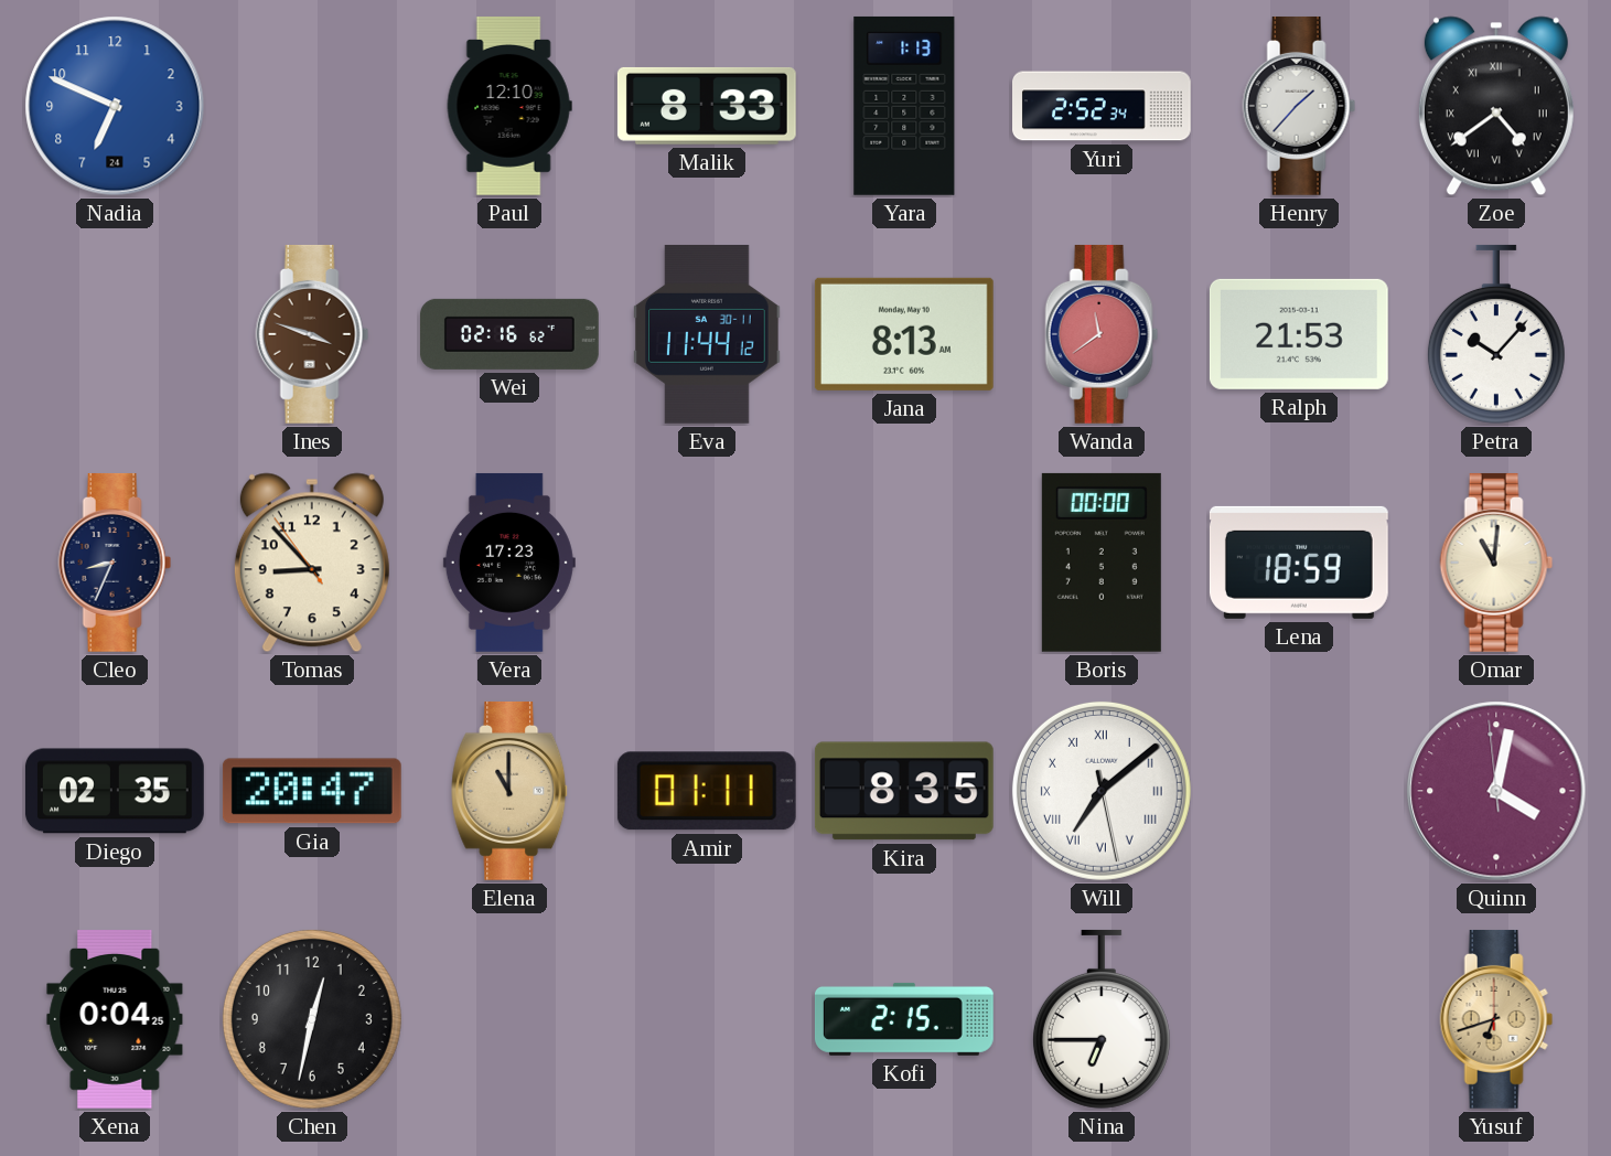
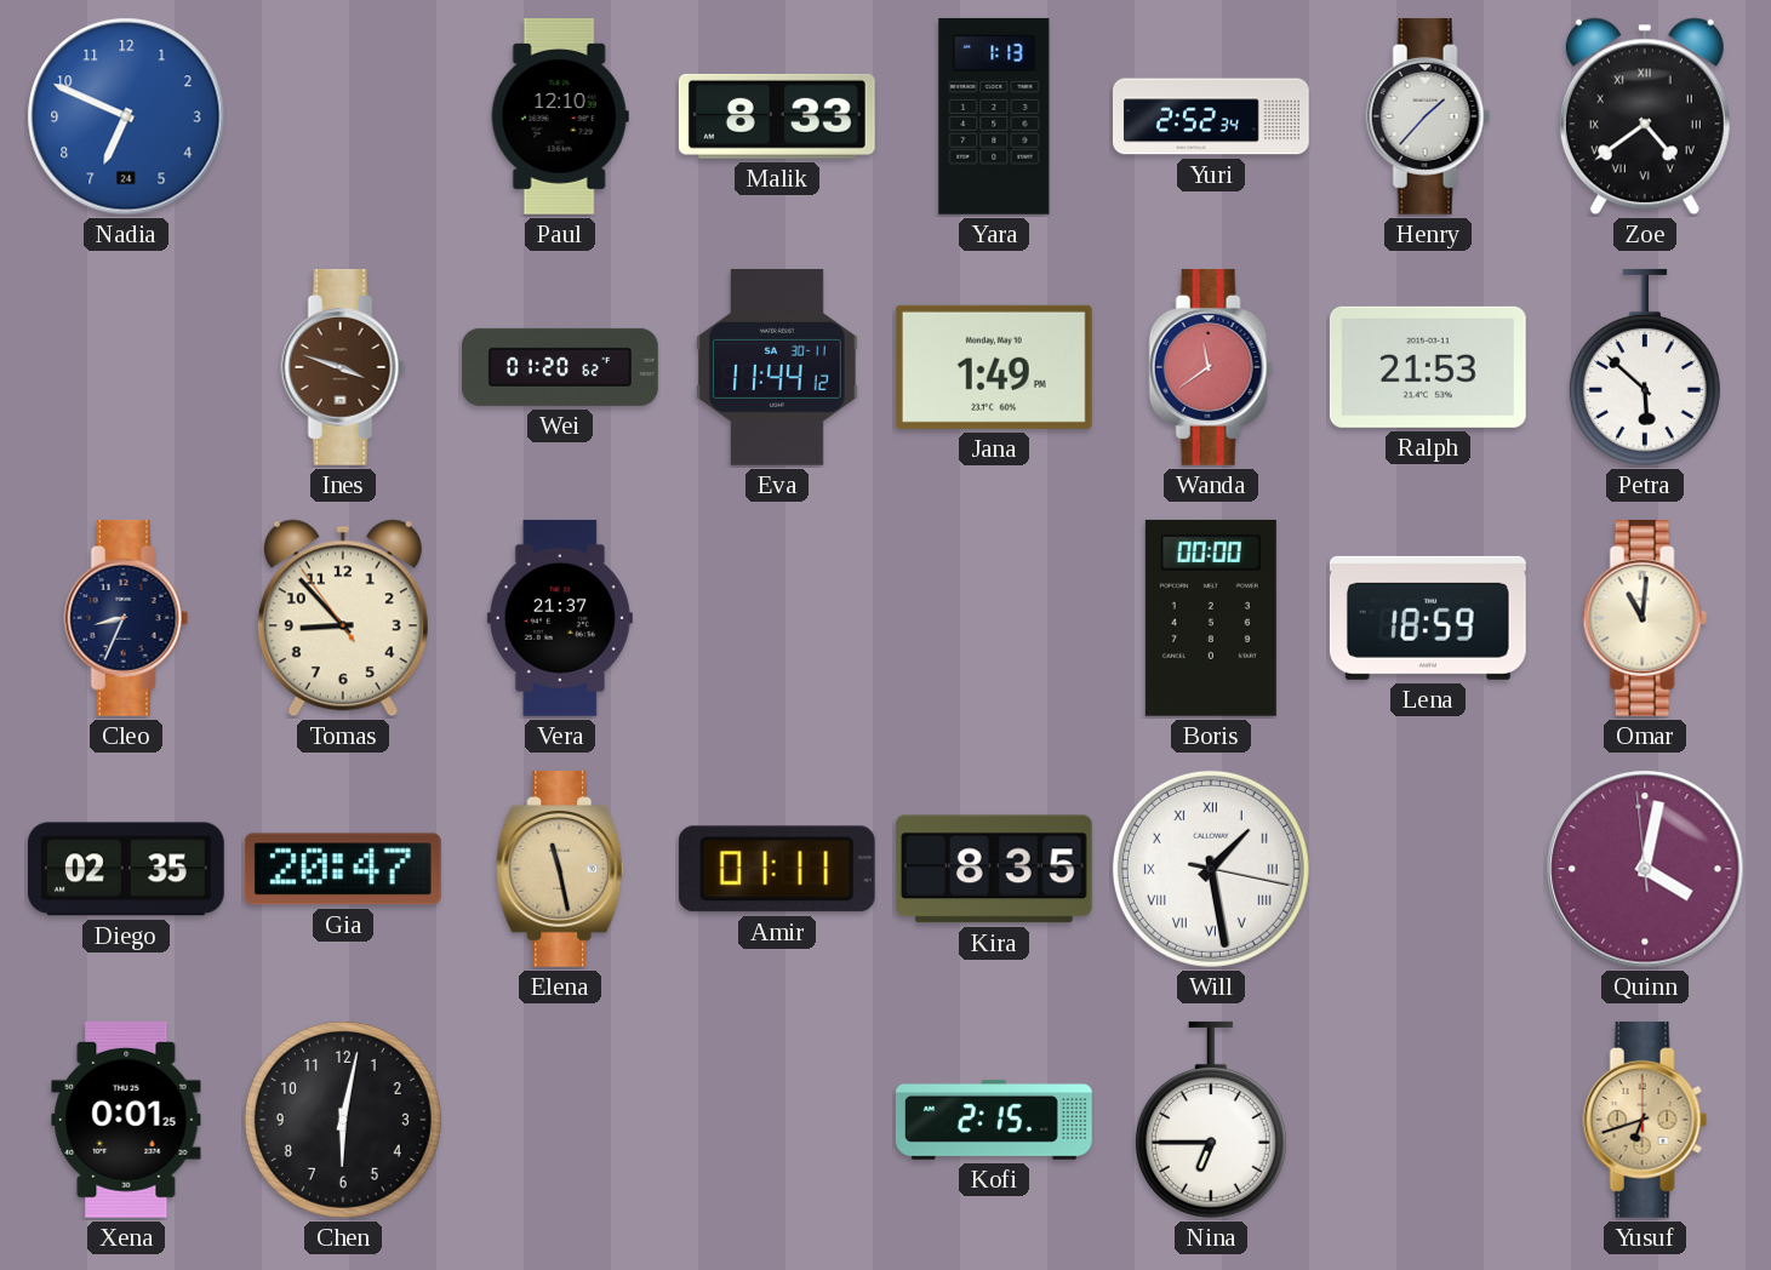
Wei: 02:16 -> 01:20 (560, 367)
Jana: 8:13 -> 1:49 (994, 367)
Petra: 10:07 -> 5:52 (1645, 367)
Vera: 17:23 -> 21:37 (560, 618)
Elena: 11:00 -> 11:28 (561, 869)
Will: 7:08 -> 1:28 (1211, 869)
Xena: 0:04 -> 0:01 (126, 1120)
Chen: 12:32 -> 6:02 (343, 1120)
